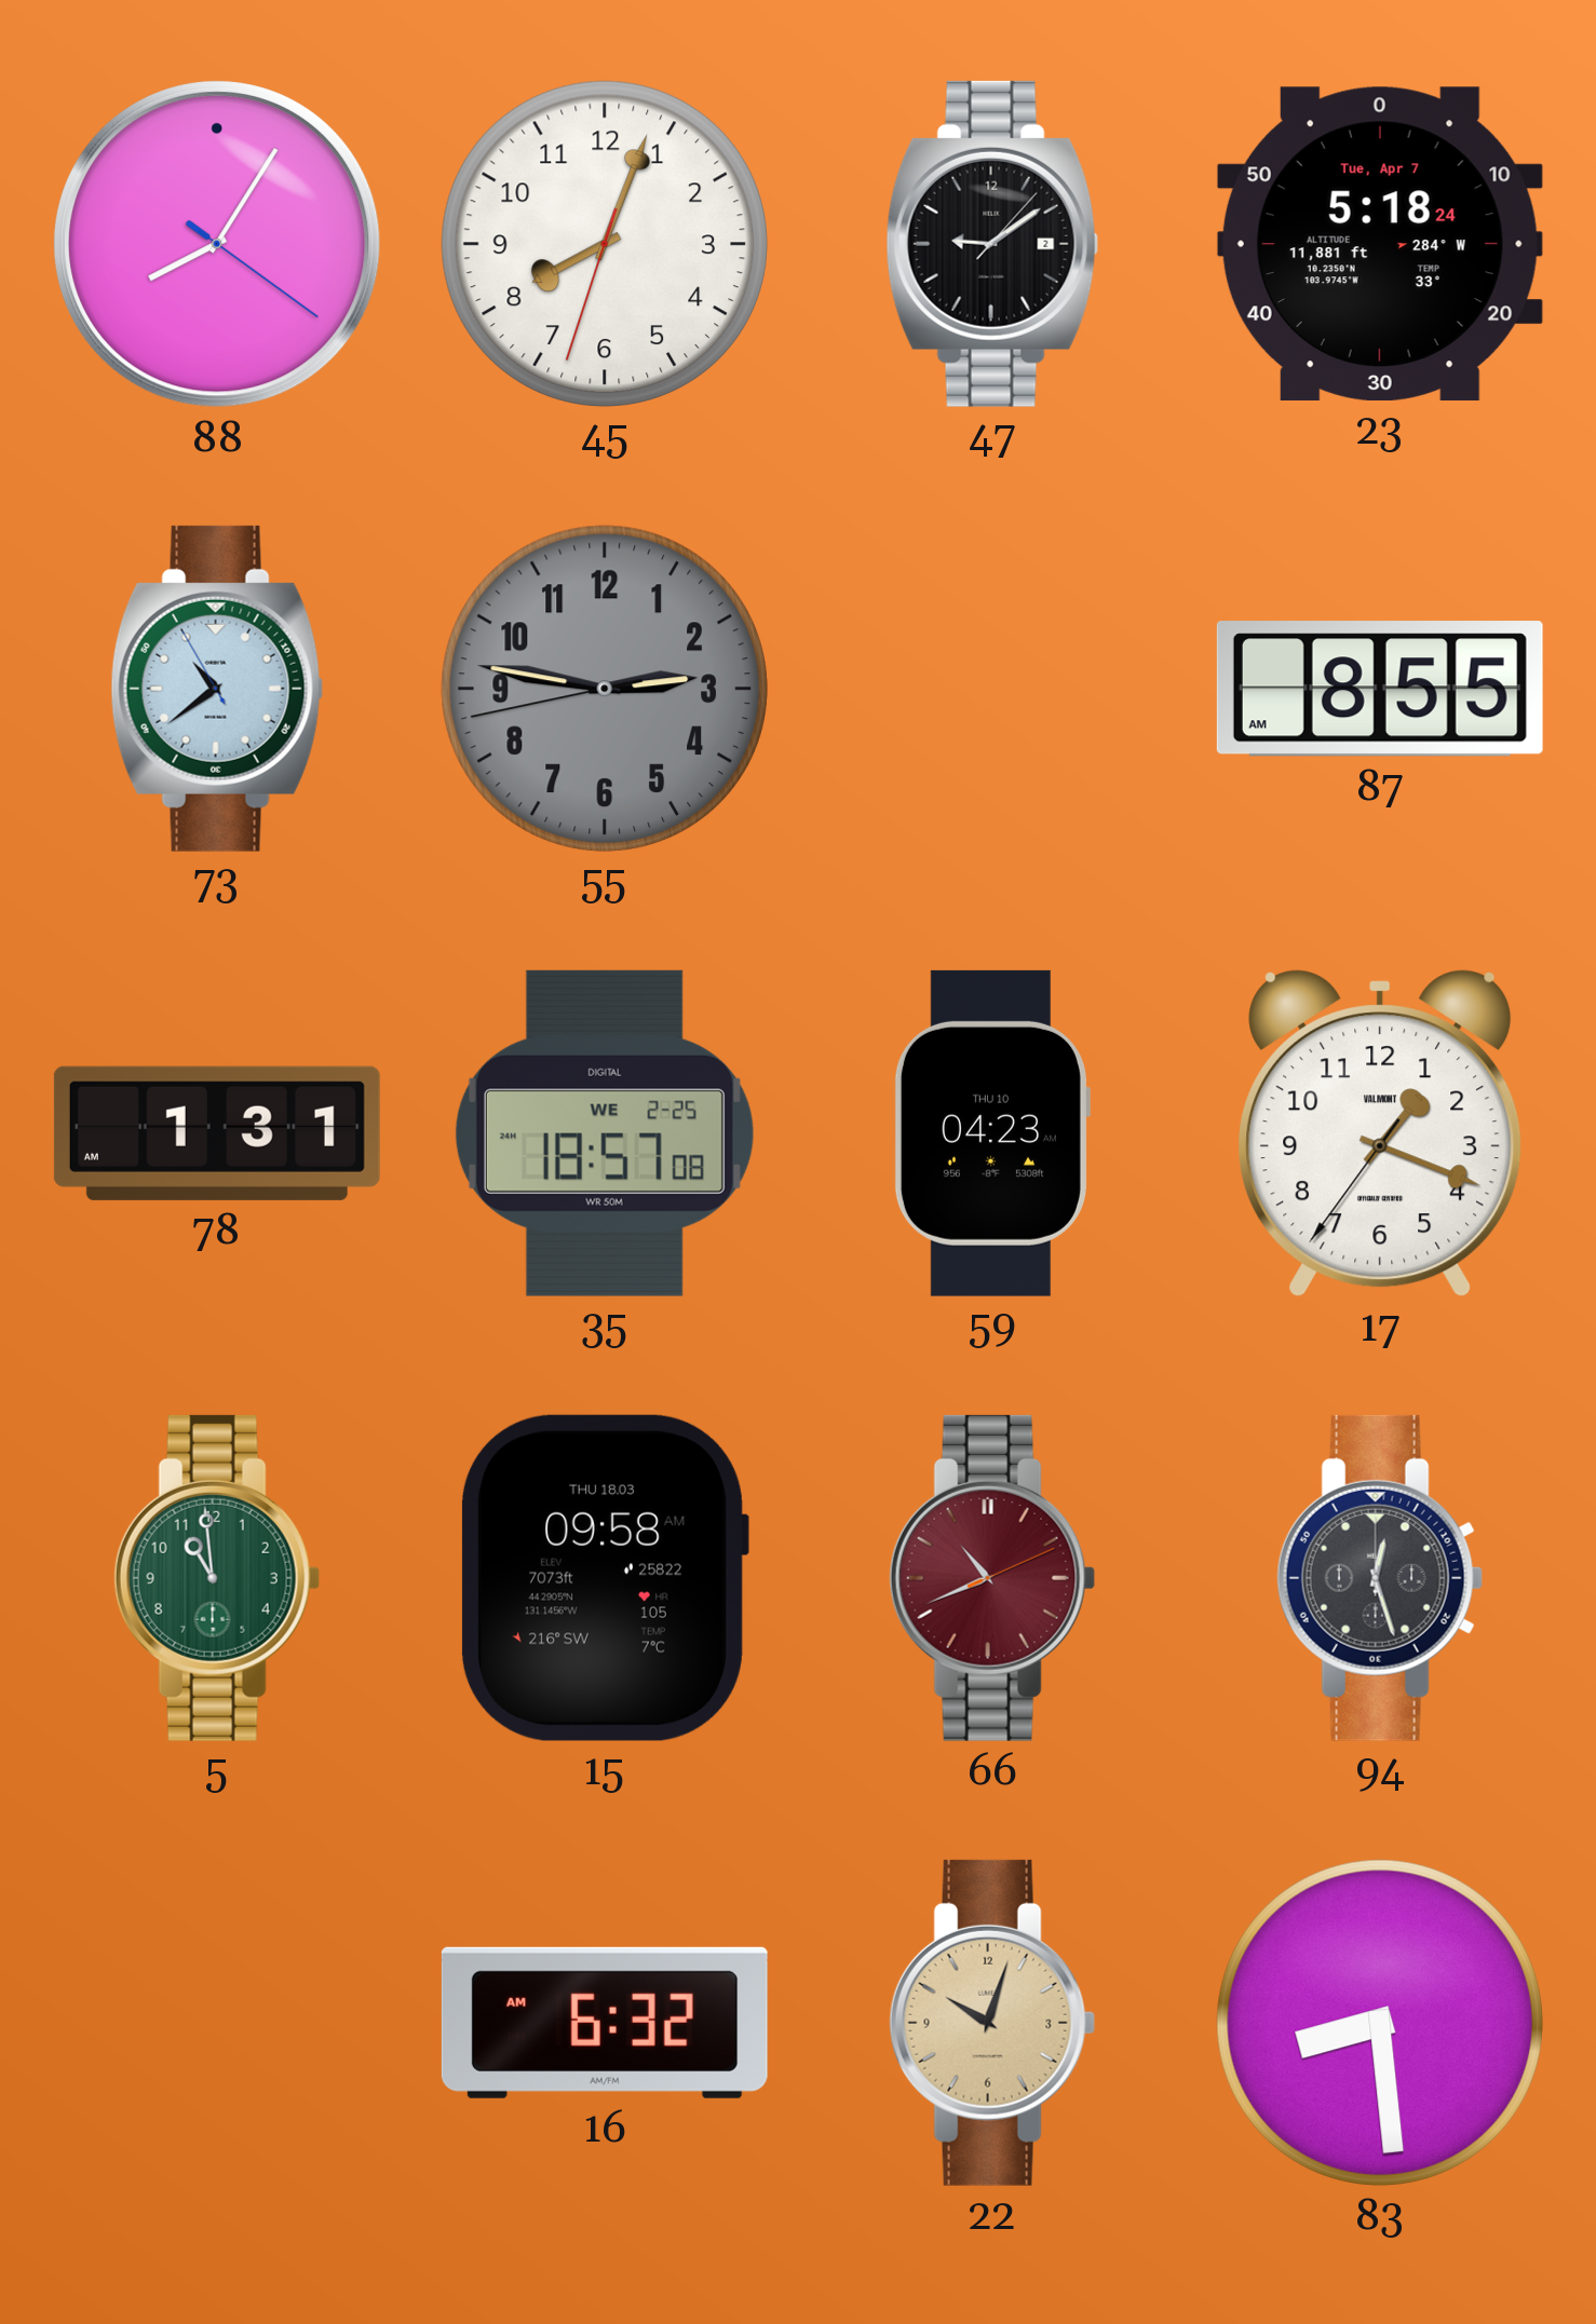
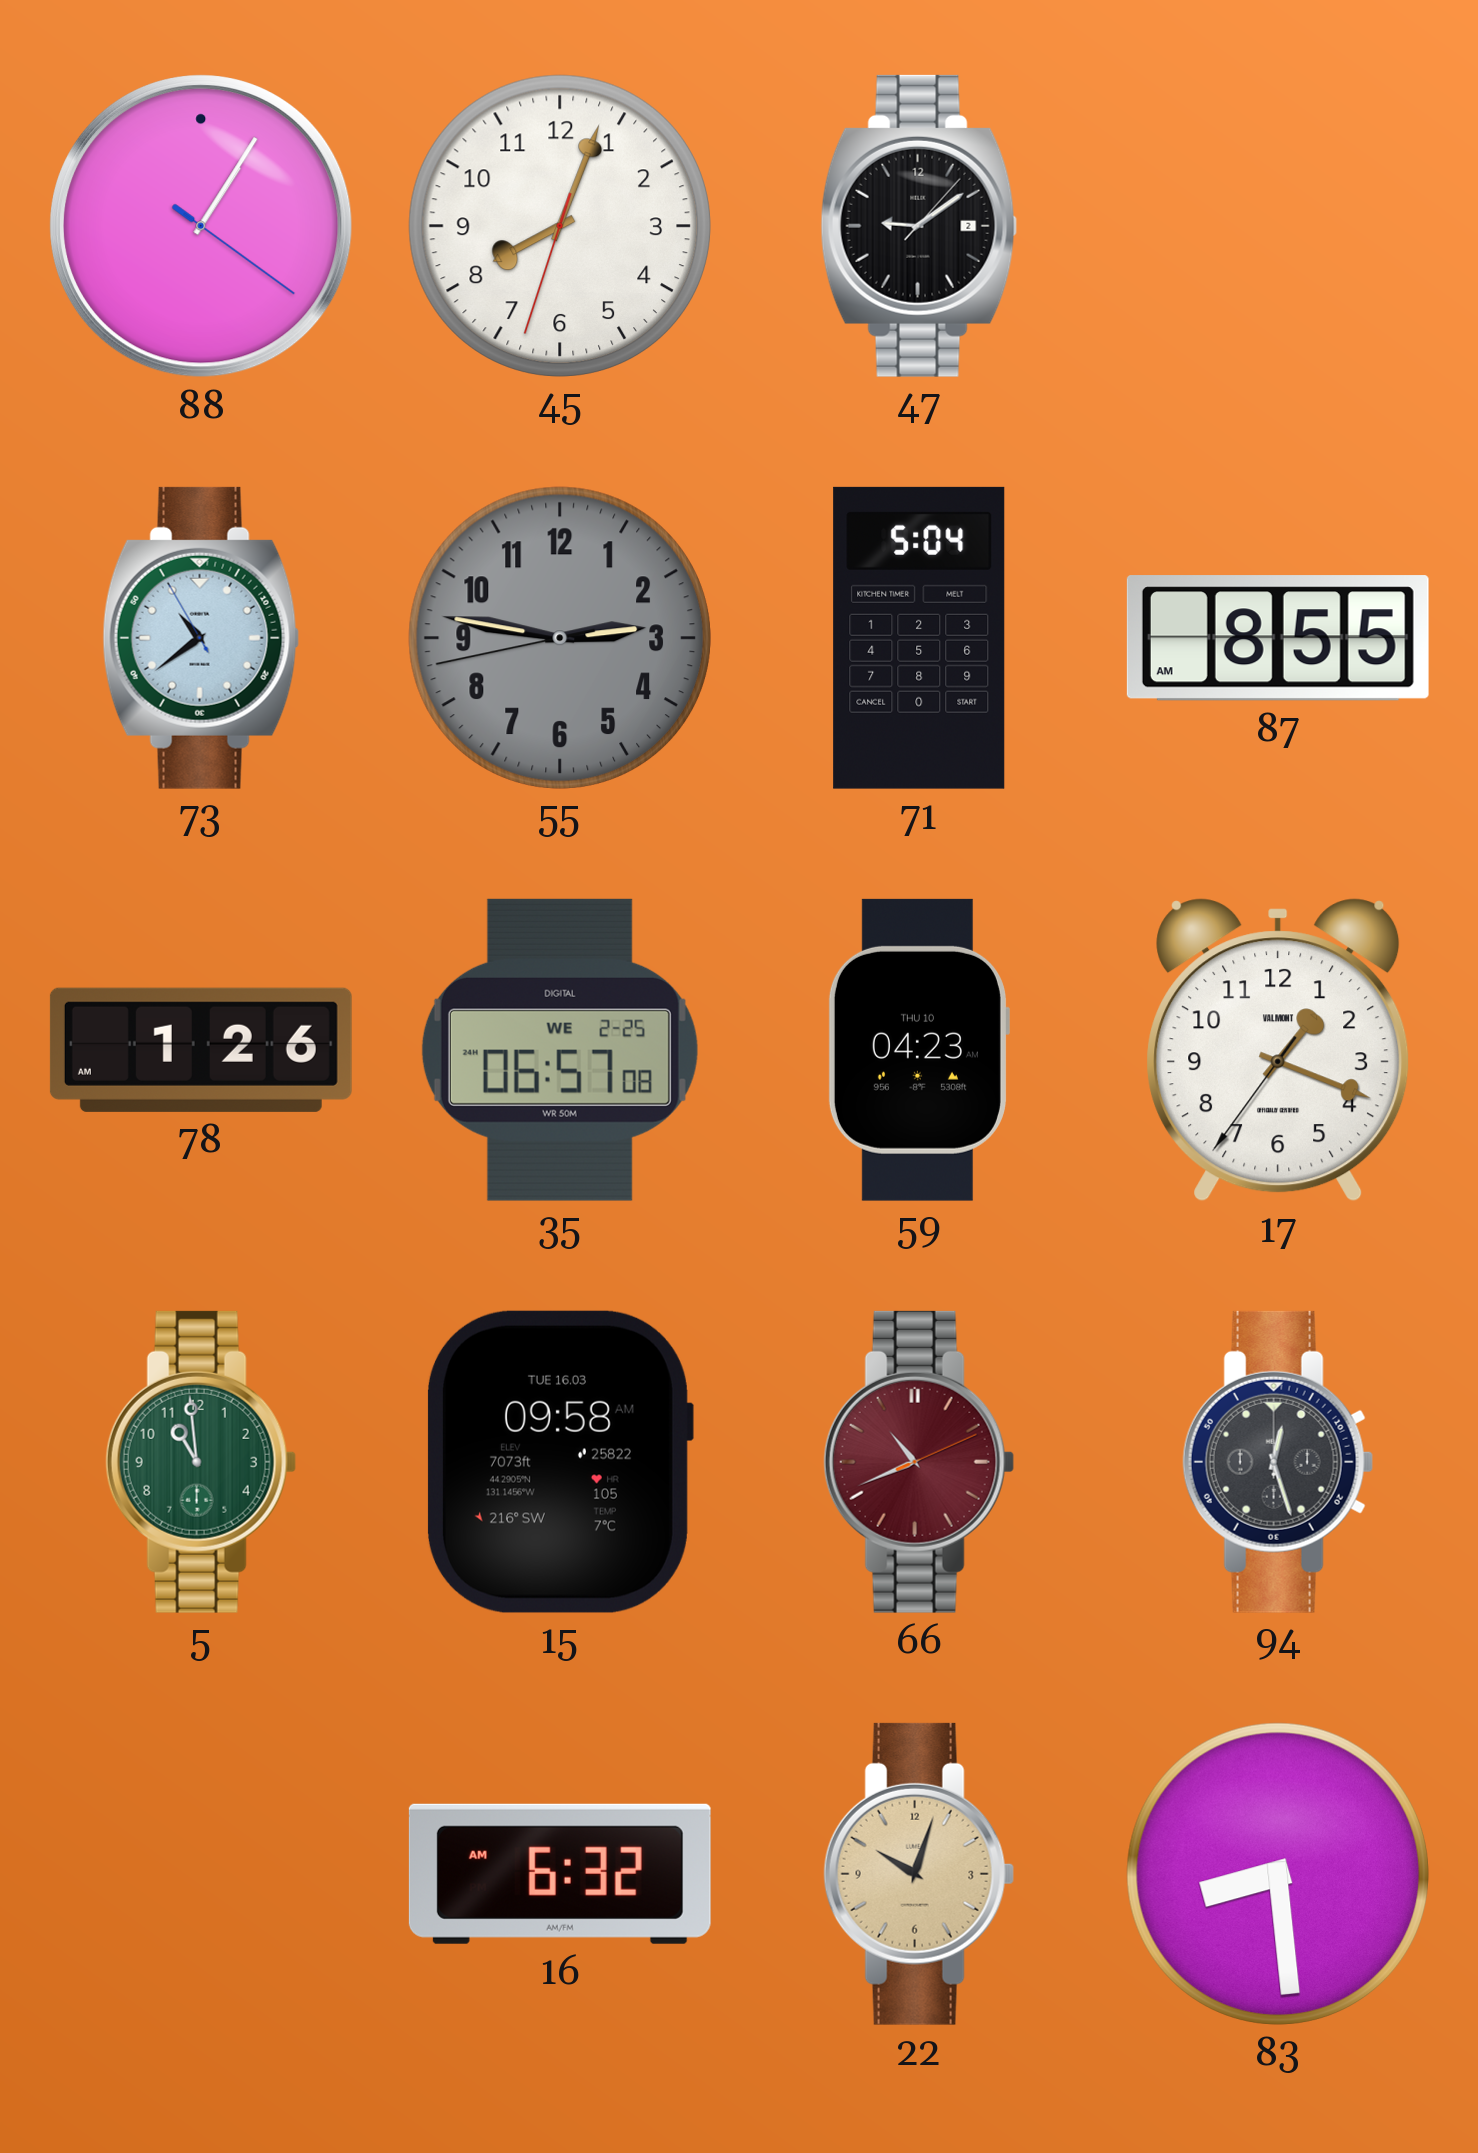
88: 8:05 -> 1:05 (201, 226)
23: 5:18 -> none (1380, 244)
71: none -> 5:04 (919, 638)
78: 1:31 -> 1:26 (201, 1050)
35: 18:57 -> 06:57 (560, 1050)
15 date: THU 18.03 -> TUE 16.03 (559, 1462)
